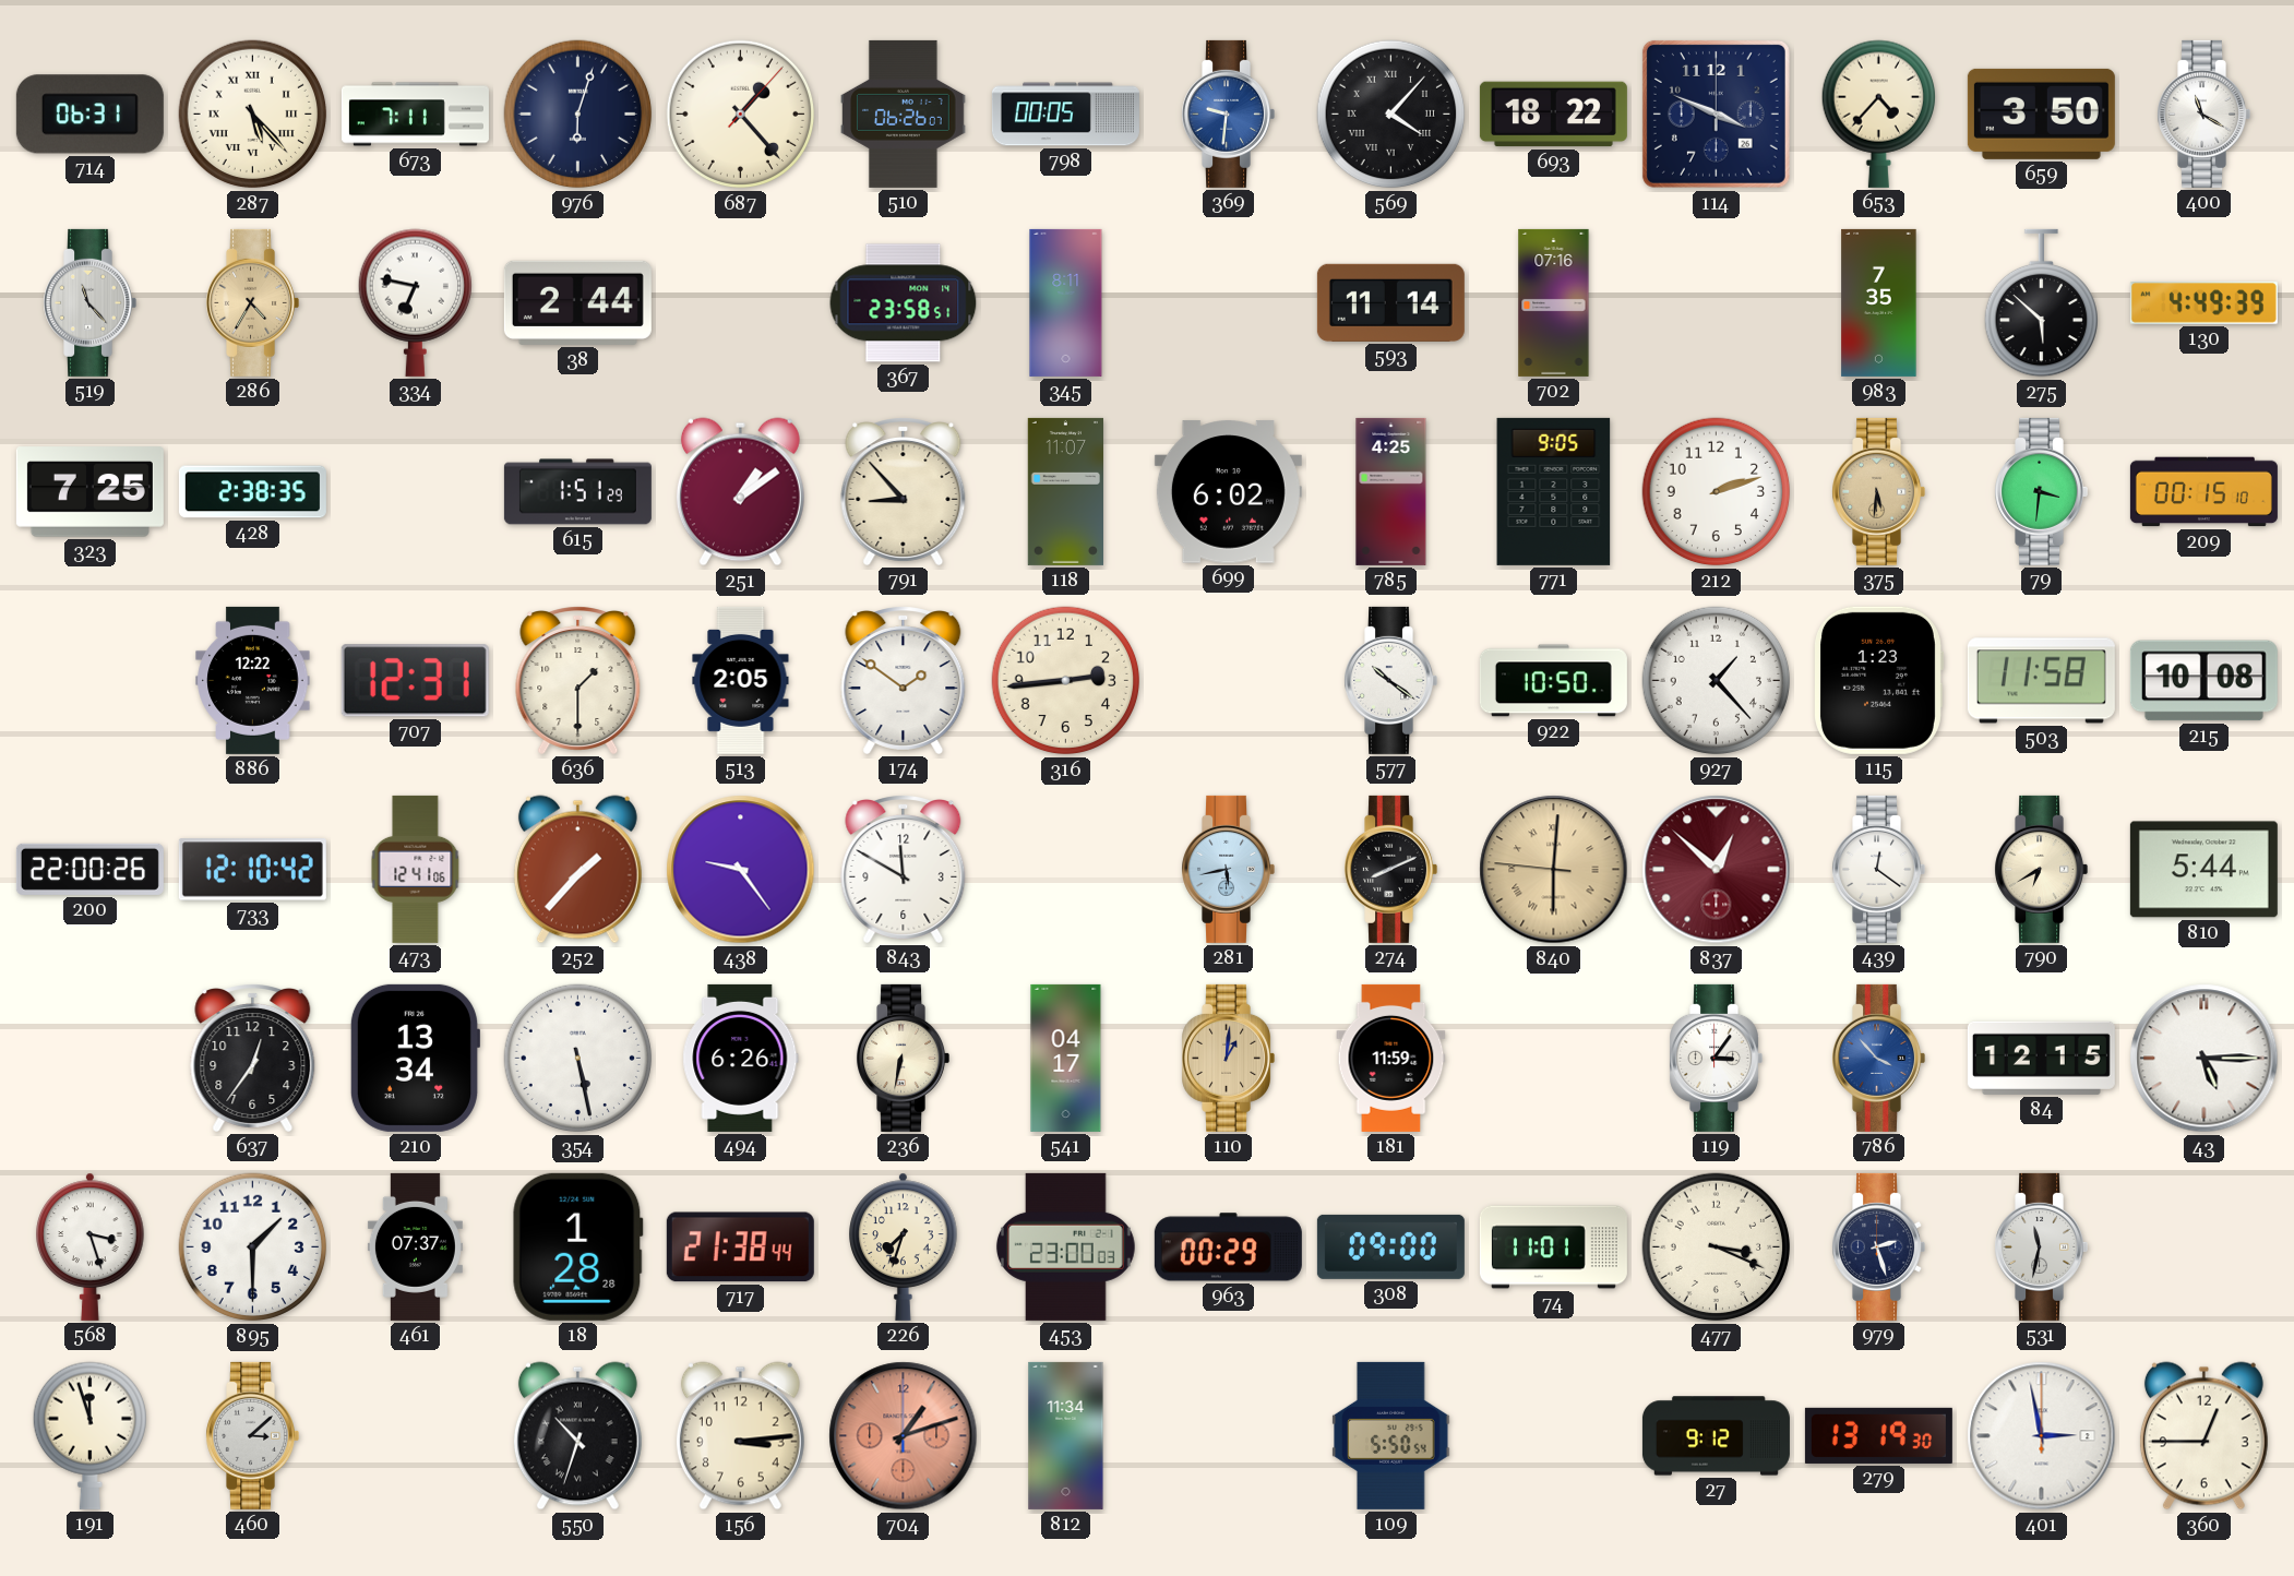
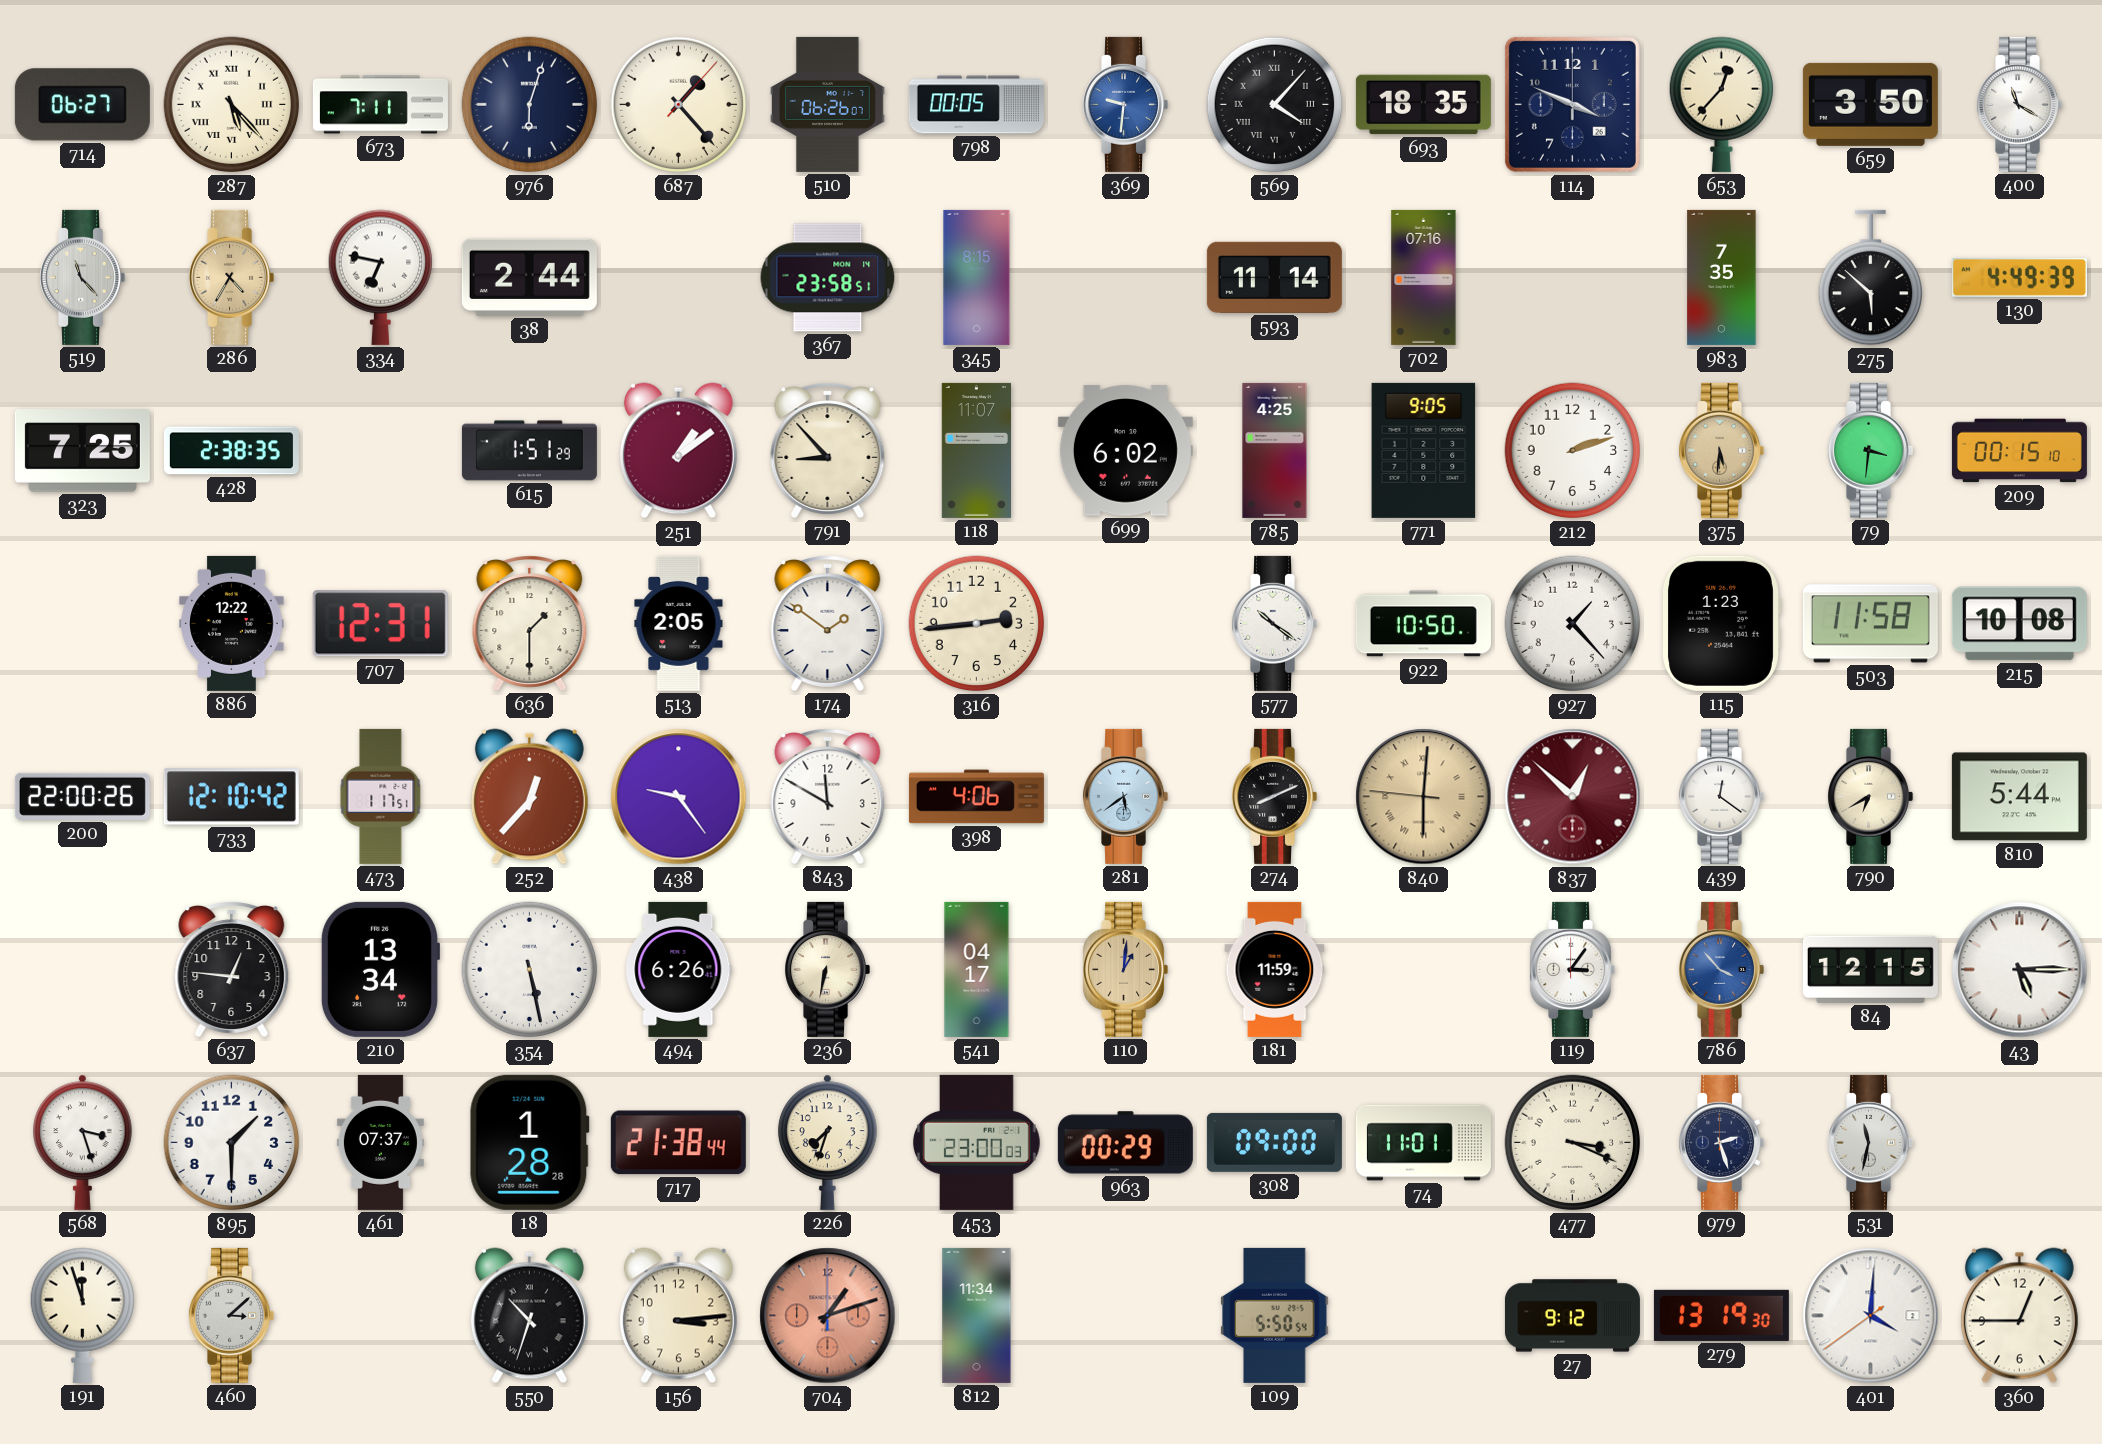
714: 06:31 -> 06:27 (82, 105)
693: 18:22 -> 18:35 (1423, 105)
653: 4:37 -> 12:37 (1721, 104)
345: 8:11 -> 8:15 (977, 277)
473: 12:41 -> 1:17 (381, 796)
252: 1:37 -> 12:37 (529, 797)
398: none -> 4:06 (976, 797)
281: 5:43 -> 5:39 (1125, 796)
637: 12:36 -> 12:46 (232, 969)
401: 2:58 -> 4:00 (1871, 1316)
